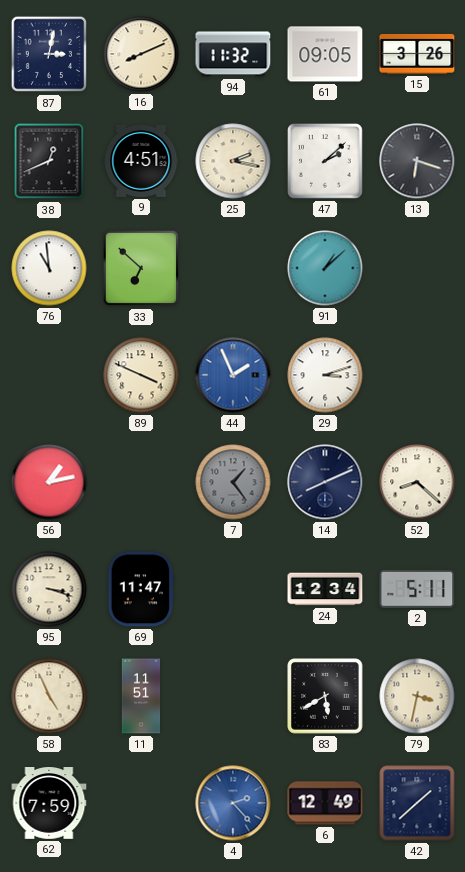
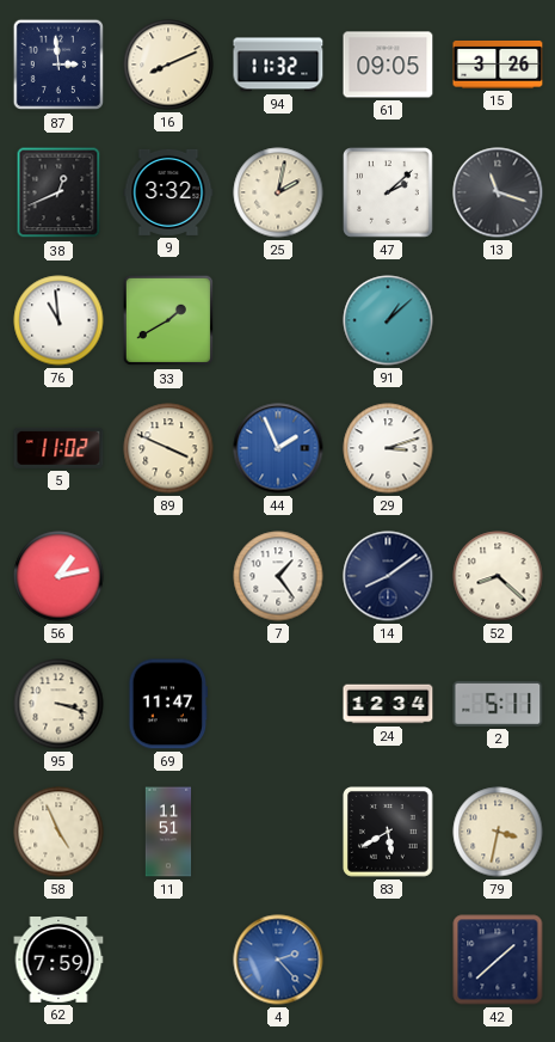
87: 3:02 -> 2:59 (58, 65)
9: 4:51 -> 3:32 (168, 192)
25: 2:17 -> 2:02 (278, 192)
13: 6:18 -> 11:18 (498, 192)
33: 6:52 -> 1:40 (168, 320)
5: none -> 11:02 (58, 448)
7 dial: grey -> white (278, 576)
14: 8:11 -> 8:09 (388, 576)
6: 12:49 -> none (325, 803)
